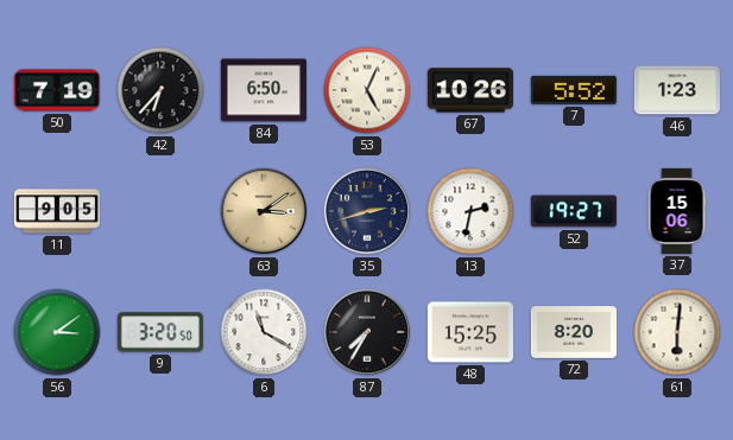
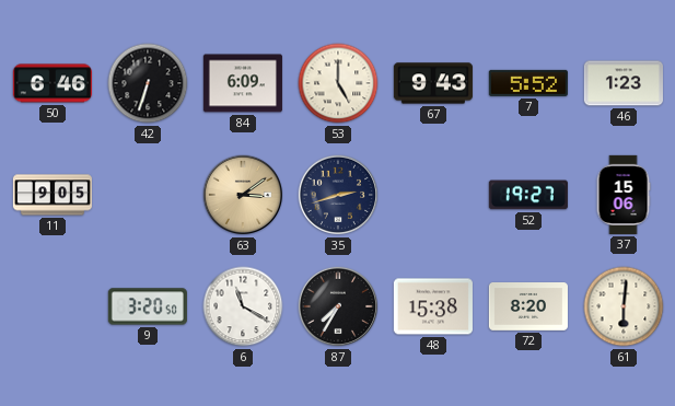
50: 7:19 -> 6:46 (53, 83)
42: 6:37 -> 6:33 (148, 83)
84: 6:50 -> 6:09 (243, 83)
53: 5:04 -> 5:00 (338, 83)
67: 10:26 -> 9:43 (433, 83)
13: 2:32 -> none (470, 211)
56: 3:09 -> none (57, 332)
48: 15:25 -> 15:38 (433, 306)
